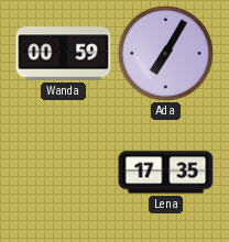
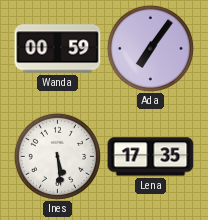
Ada: 7:05 -> 7:06 (150, 48)
Ines: none -> 5:29 (57, 156)
